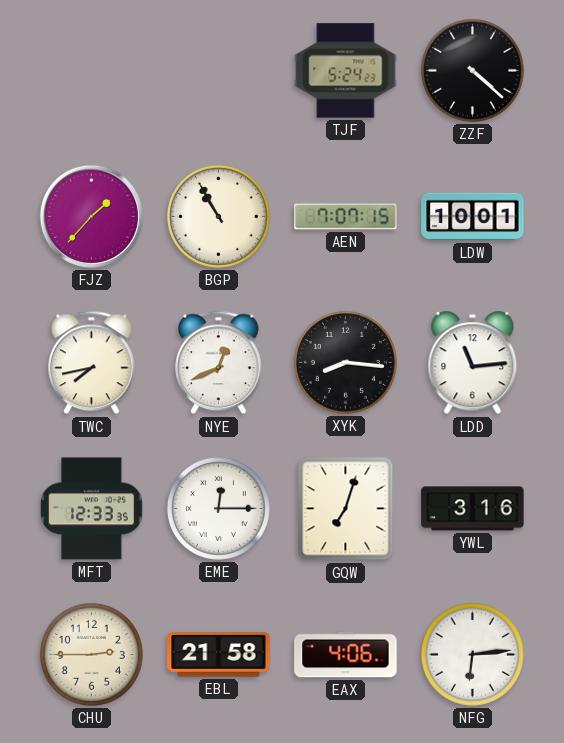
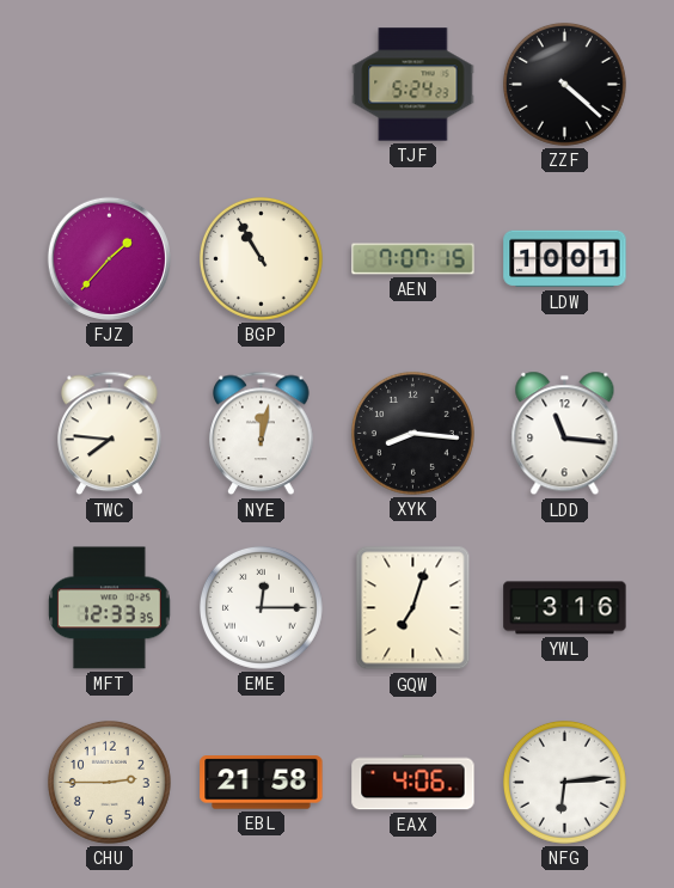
TWC: 7:43 -> 7:46 (110, 434)
NYE: 12:41 -> 12:02 (262, 434)
LDD: 11:14 -> 11:16 (565, 434)
